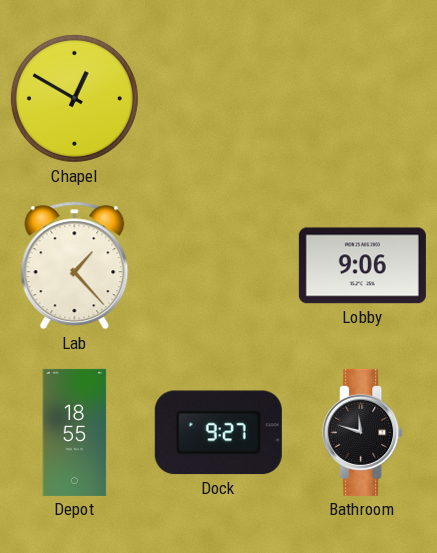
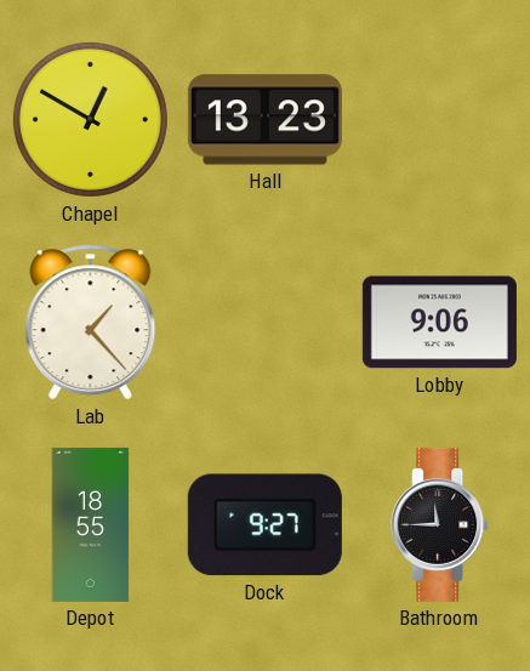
Hall: none -> 13:23 (264, 120)
Bathroom: 11:48 -> 11:45 (440, 524)
